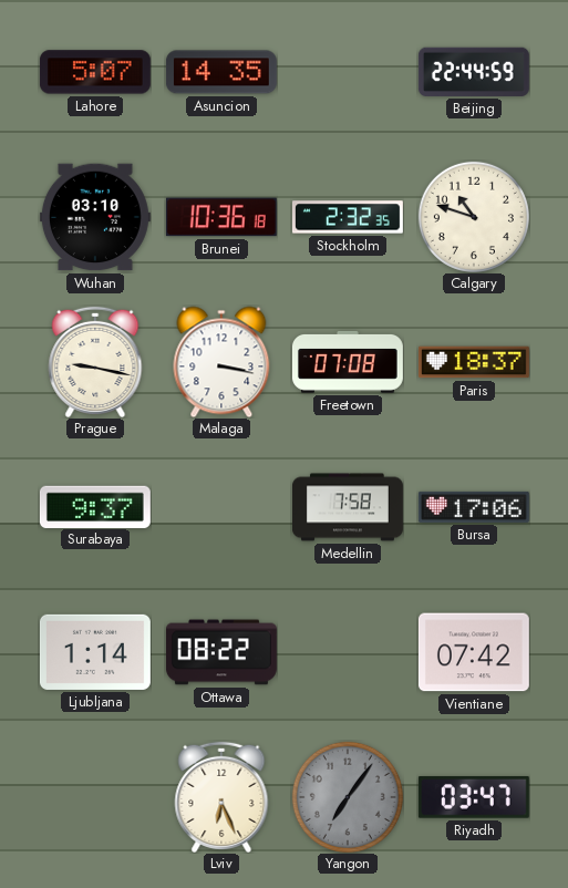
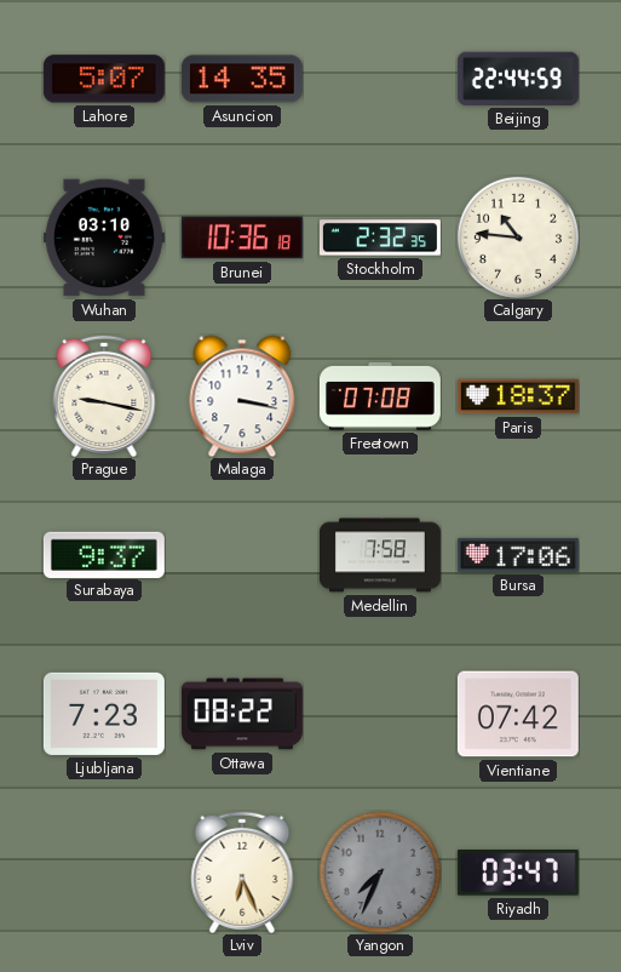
Calgary: 10:48 -> 10:46 (518, 238)
Ljubljana: 1:14 -> 7:23 (104, 714)
Yangon: 7:06 -> 7:34 (380, 873)
